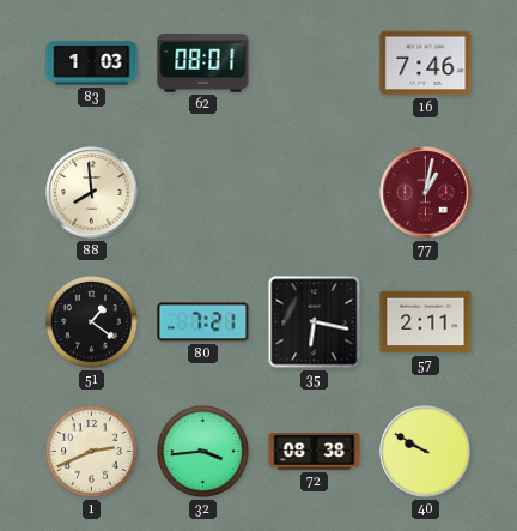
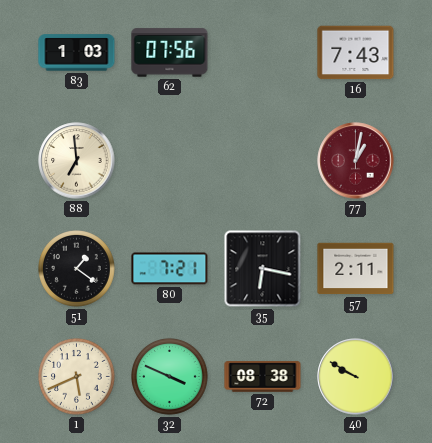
62: 08:01 -> 07:56 (170, 53)
16: 7:46 -> 7:43 (356, 53)
88: 7:59 -> 6:59 (77, 161)
1: 2:41 -> 5:41 (77, 377)
32: 3:44 -> 3:49 (170, 377)
